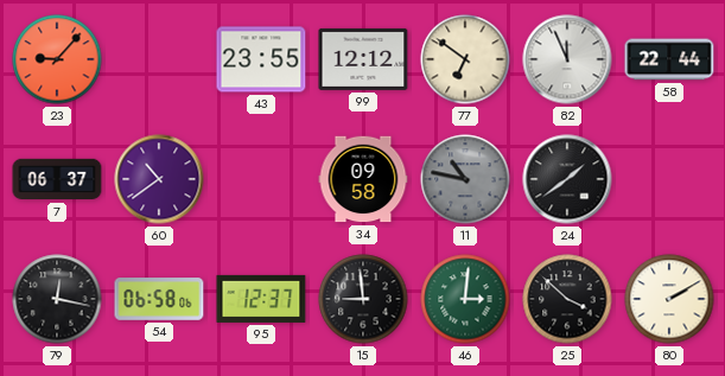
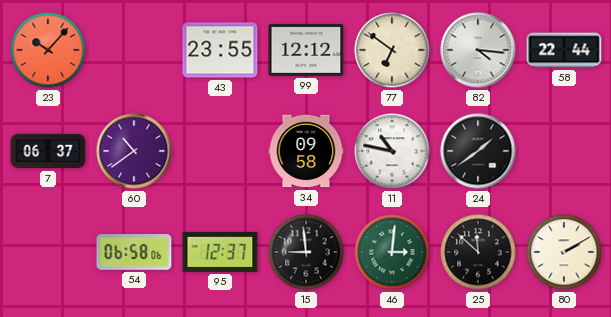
23: 9:07 -> 10:07 (48, 50)
82: 11:56 -> 4:16 (478, 50)
11 dial: grey -> white (392, 151)
79: 12:17 -> none (57, 299)
25: 3:52 -> 11:52 (478, 252)
